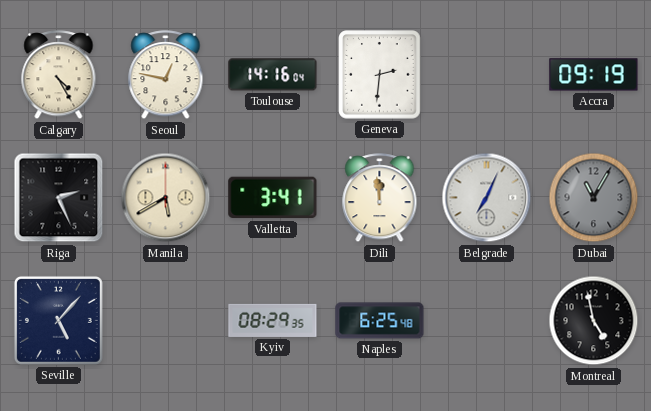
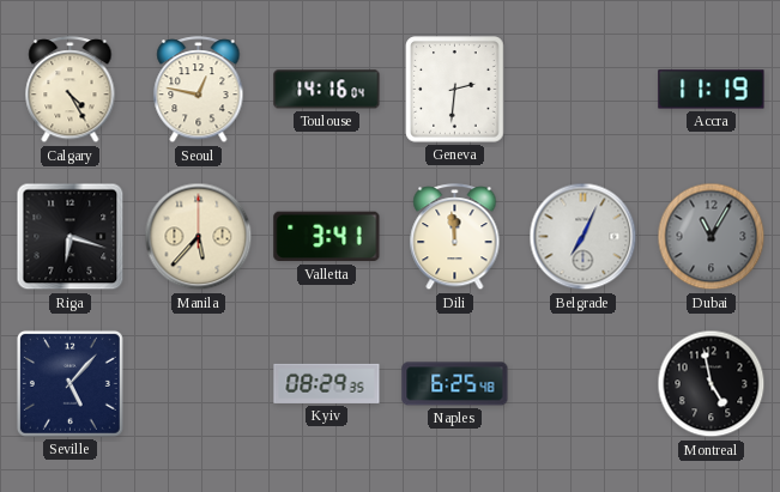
Accra: 09:19 -> 11:19 (712, 90)
Riga: 2:26 -> 6:18 (71, 237)
Manila: 5:40 -> 5:37 (199, 237)
